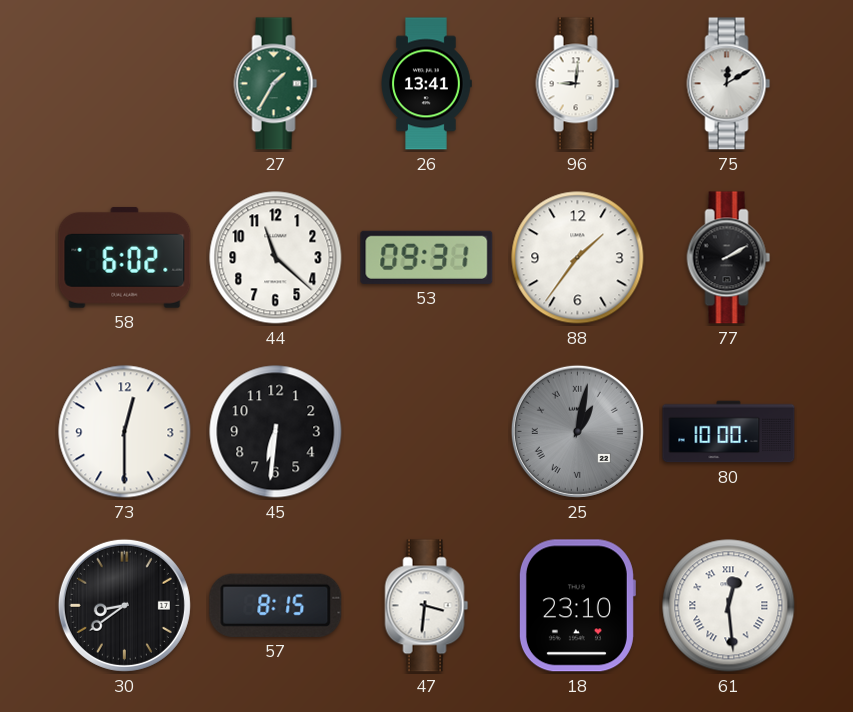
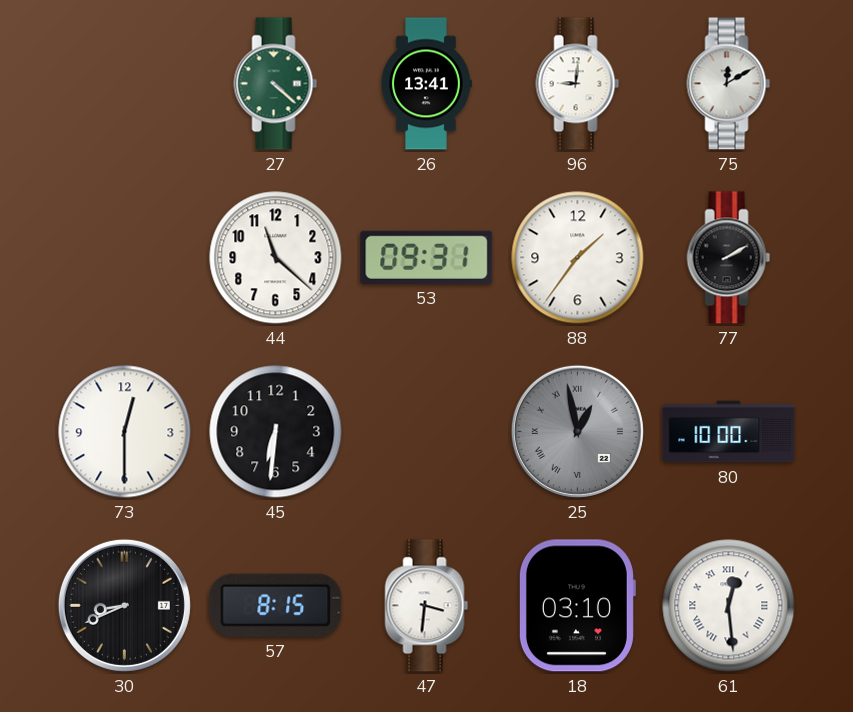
27: 1:35 -> 4:22 (276, 84)
58: 6:02 -> none (125, 257)
25: 1:02 -> 12:58 (577, 431)
30: 8:39 -> 8:41 (124, 605)
18: 23:10 -> 03:10 (577, 606)
